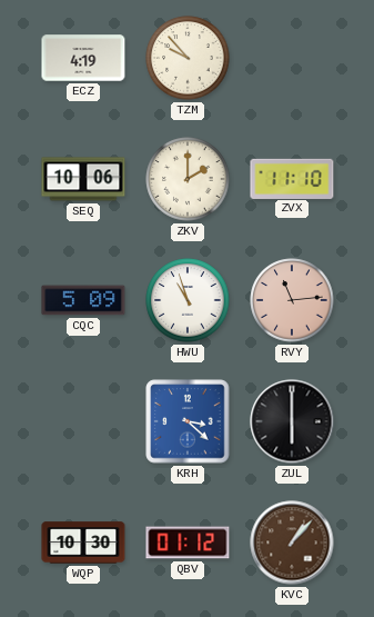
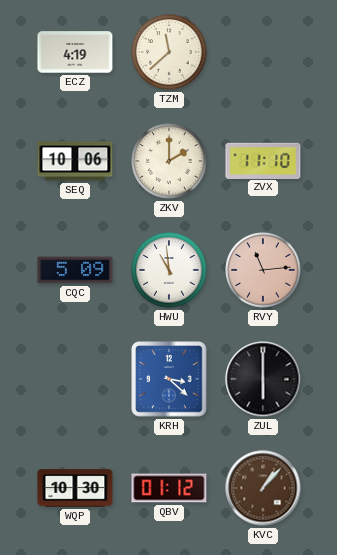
TZM: 9:53 -> 11:38 (169, 52)
HWU: 10:57 -> 10:59 (169, 270)
